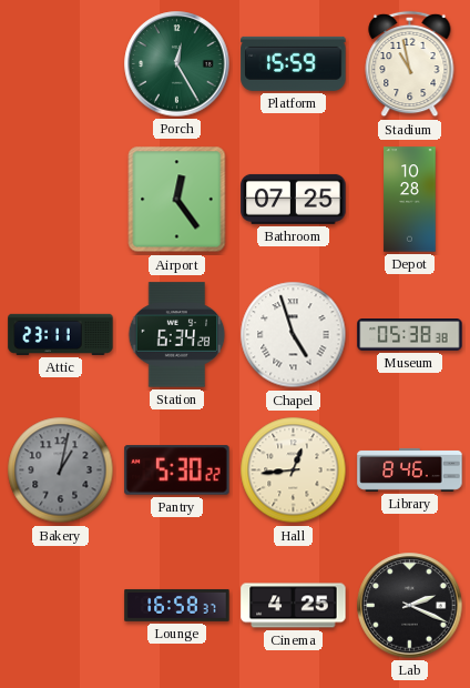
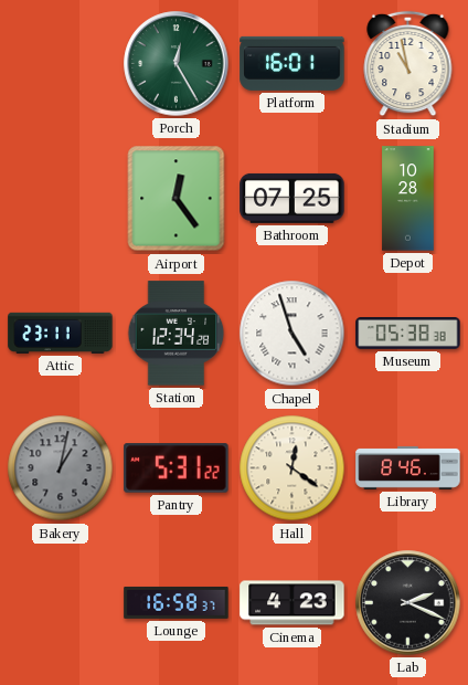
Platform: 15:59 -> 16:01 (292, 63)
Station: 6:34 -> 12:34 (177, 334)
Pantry: 5:30 -> 5:31 (177, 468)
Hall: 12:44 -> 12:21 (292, 468)
Cinema: 4:25 -> 4:23 (292, 603)
